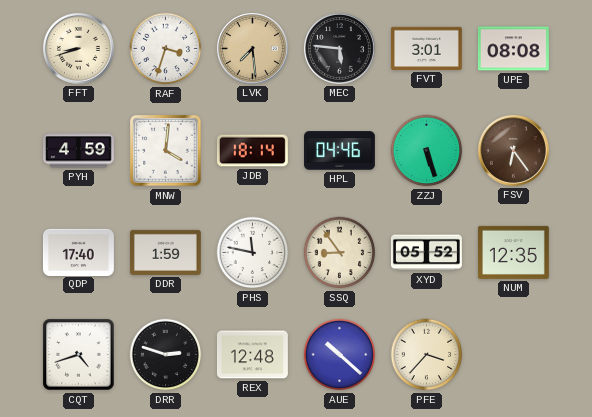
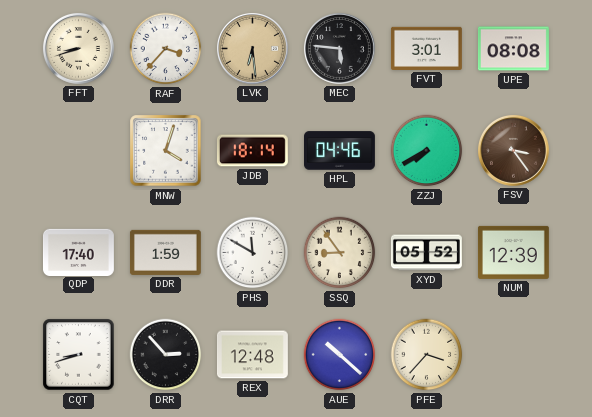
RAF: 3:33 -> 3:37 (166, 49)
LVK: 7:29 -> 6:29 (252, 48)
PYH: 4:59 -> none (79, 151)
MNW: 4:01 -> 4:03 (166, 151)
ZZJ: 5:27 -> 7:40 (427, 151)
FSV: 6:24 -> 3:24 (513, 150)
PHS: 11:47 -> 11:50 (253, 253)
NUM: 12:35 -> 12:39 (513, 252)
CQT: 4:42 -> 8:42 (79, 355)
DRR: 2:48 -> 2:53 (166, 355)
